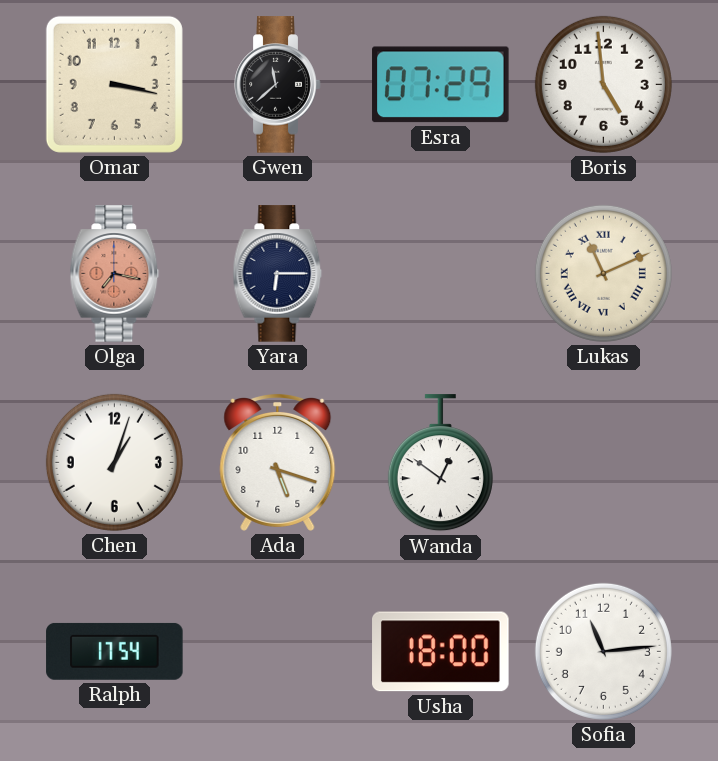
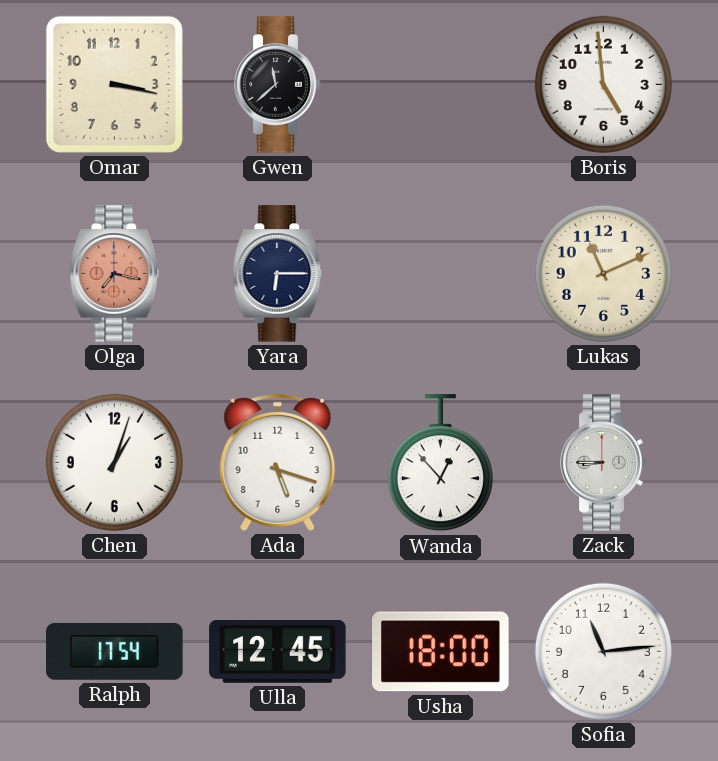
Esra: 07:29 -> none (441, 85)
Lukas numerals: Roman -> Arabic (603, 273)
Wanda: 12:51 -> 12:53 (440, 463)
Zack: none -> 8:45 (604, 463)
Ulla: none -> 12:45 (278, 651)
